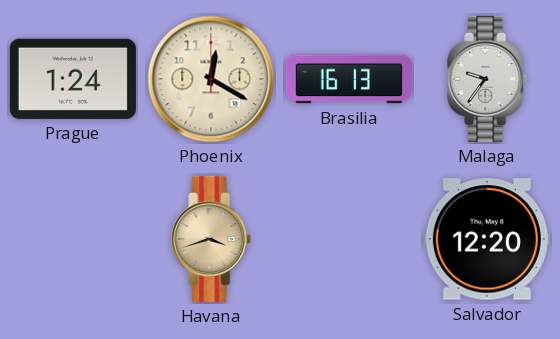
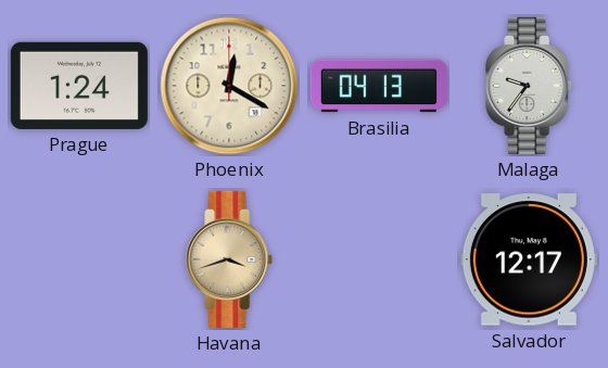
Brasilia: 16:13 -> 04:13 (379, 86)
Salvador: 12:20 -> 12:17 (529, 259)
